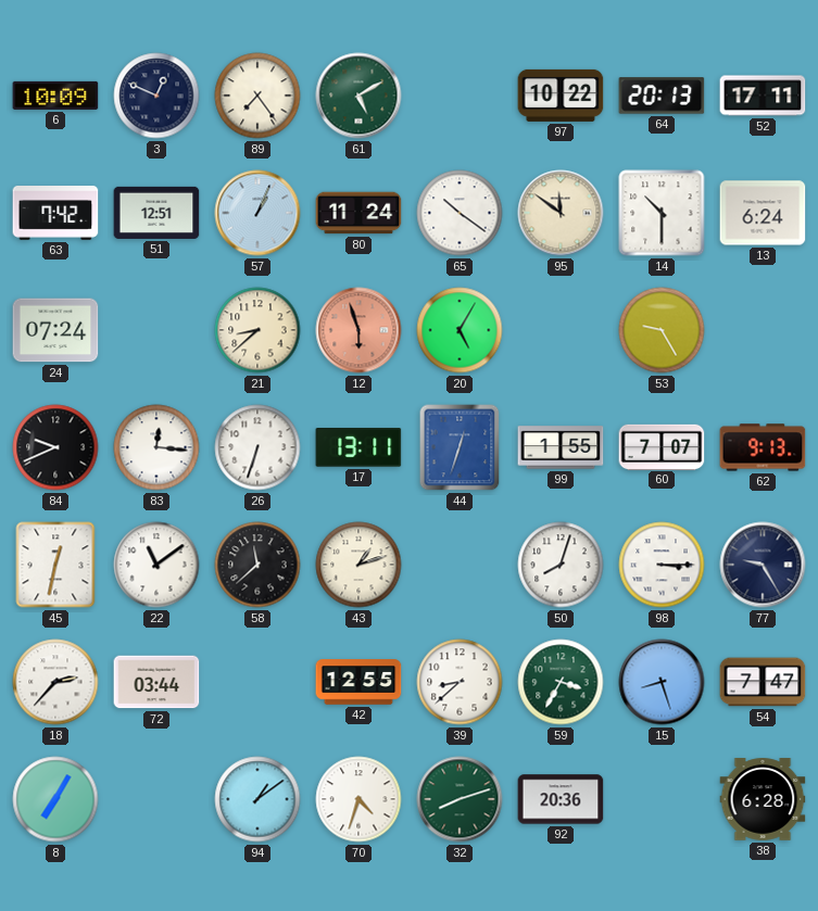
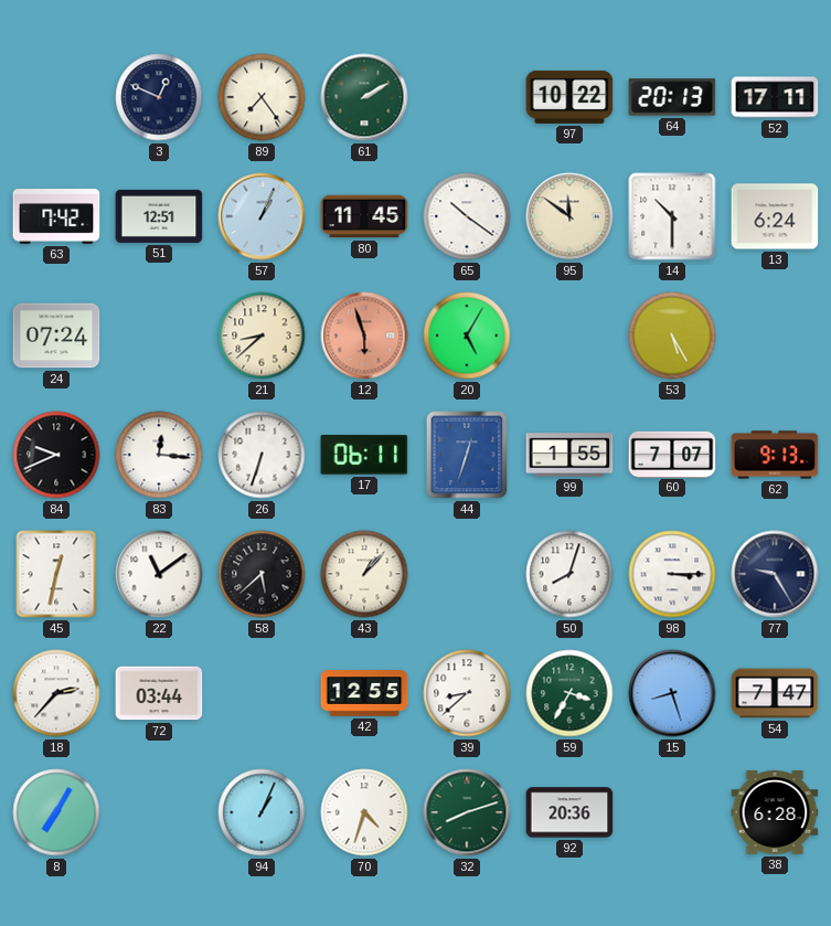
6: 10:09 -> none (55, 96)
61: 5:10 -> 2:10 (364, 97)
80: 11:24 -> 11:45 (364, 216)
53: 9:25 -> 5:25 (672, 336)
17: 13:11 -> 06:11 (364, 456)
58: 11:38 -> 5:38 (262, 574)
43: 1:12 -> 1:07 (364, 574)
94: 1:09 -> 1:04 (262, 812)
